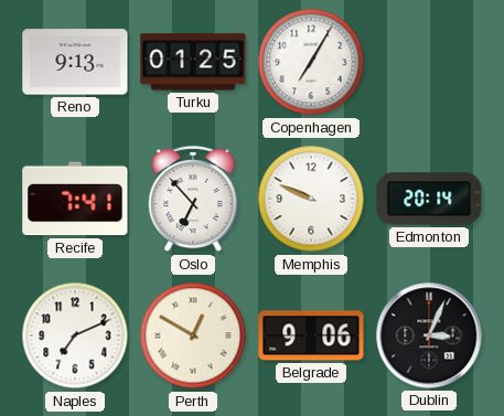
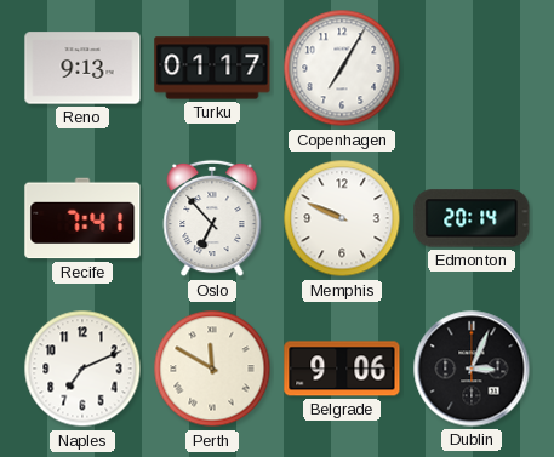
Turku: 01:25 -> 01:17 (212, 68)
Perth: 12:50 -> 11:50 (212, 369)
